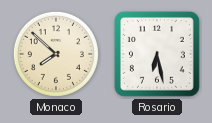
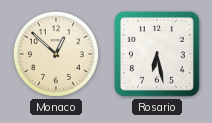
Monaco: 7:52 -> 12:52 (56, 54)
